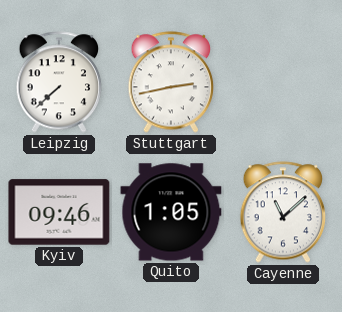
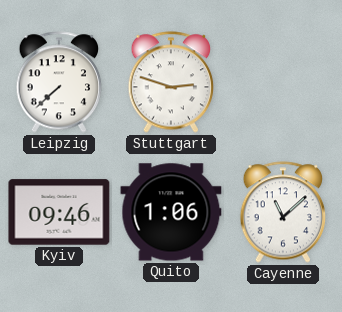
Stuttgart: 2:43 -> 2:48 (171, 82)
Quito: 1:05 -> 1:06 (171, 212)
